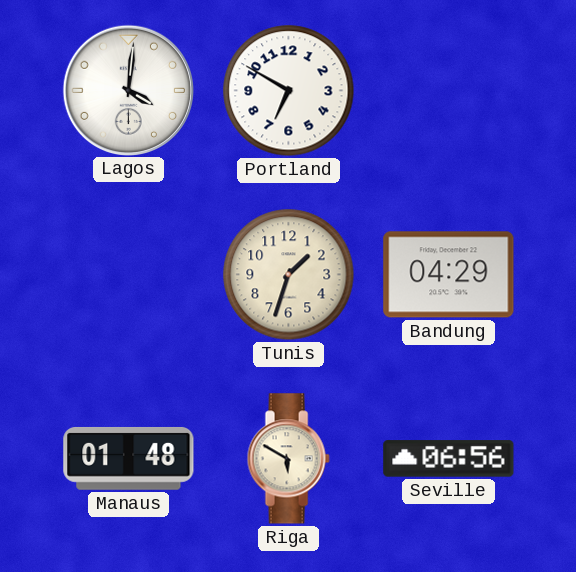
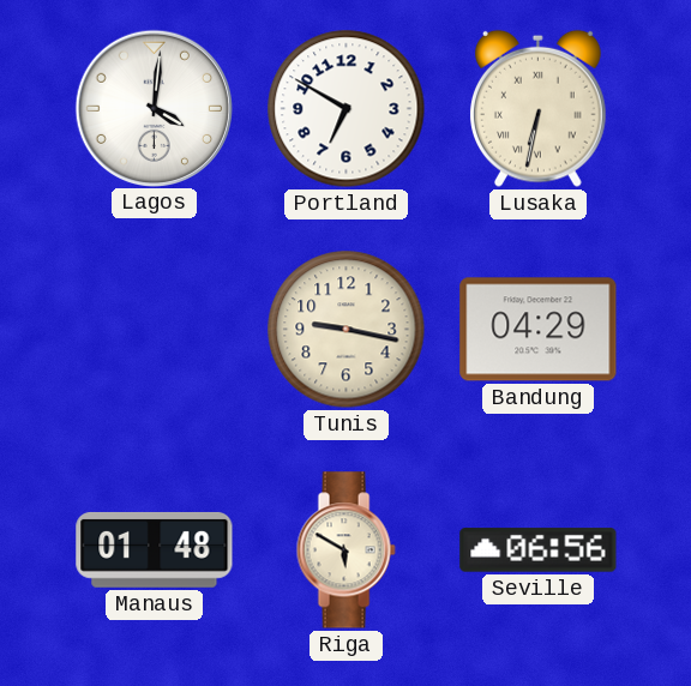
Lusaka: none -> 6:32 (537, 108)
Tunis: 1:33 -> 9:17 (347, 330)
